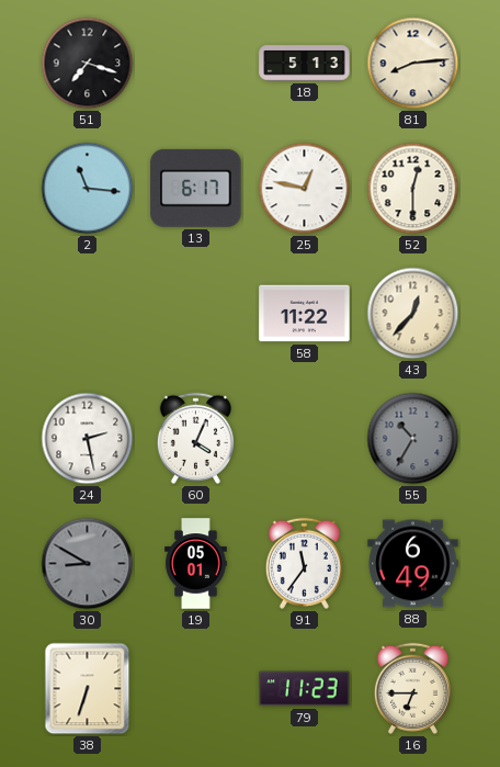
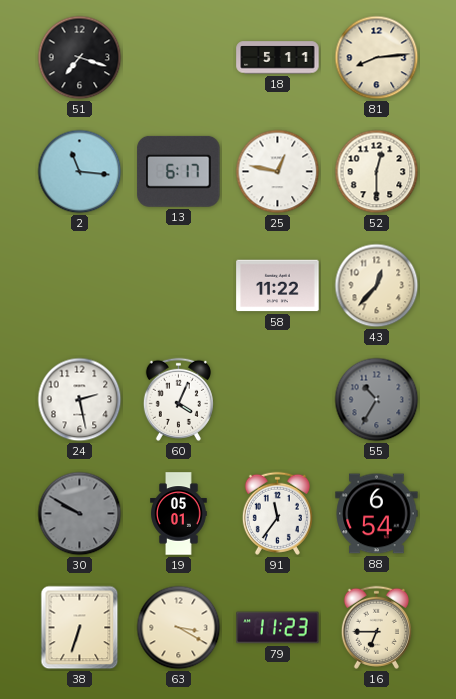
18: 5:13 -> 5:11 (278, 58)
30: 8:50 -> 9:50 (80, 514)
88: 6:49 -> 6:54 (377, 514)
63: none -> 3:20 (179, 628)
